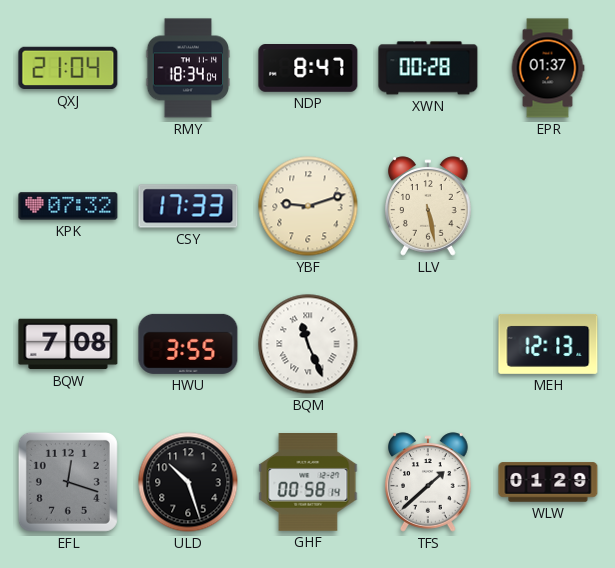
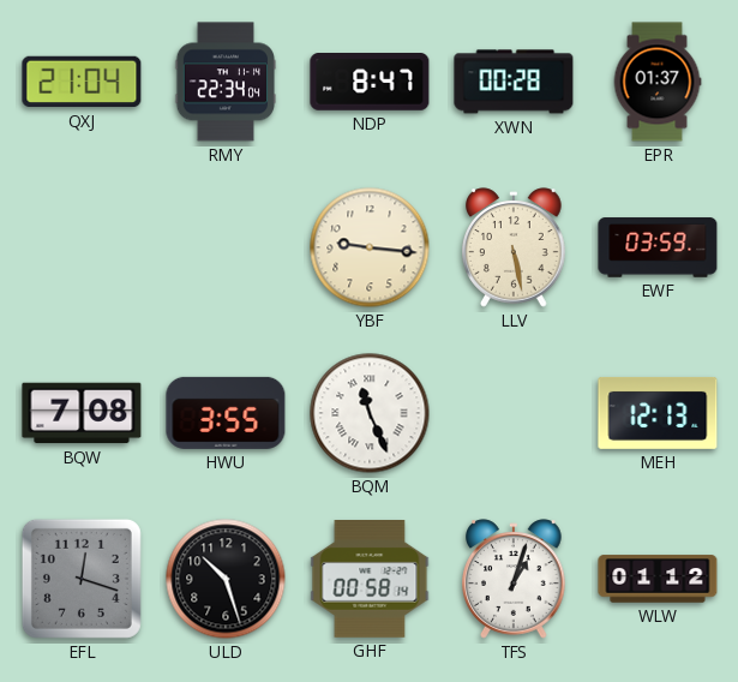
RMY: 18:34 -> 22:34 (226, 82)
KPK: 07:32 -> none (68, 206)
CSY: 17:33 -> none (188, 206)
YBF: 9:12 -> 9:16 (370, 247)
EWF: none -> 03:59 (658, 247)
TFS: 1:38 -> 1:03 (515, 579)
WLW: 01:29 -> 01:12 (658, 579)
